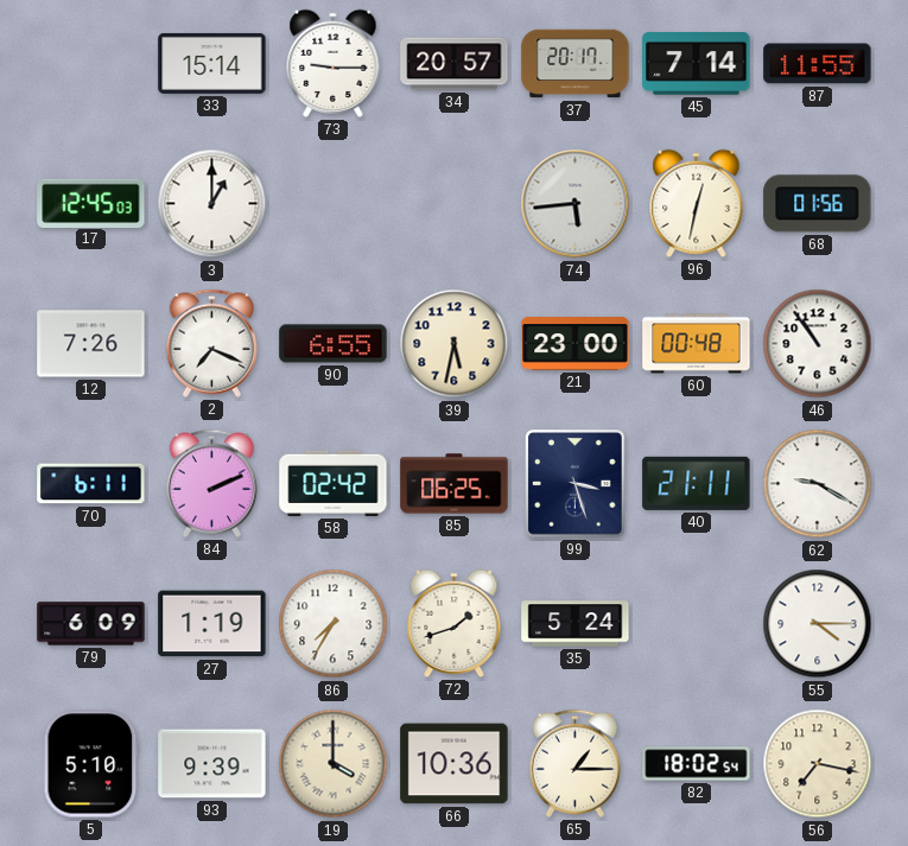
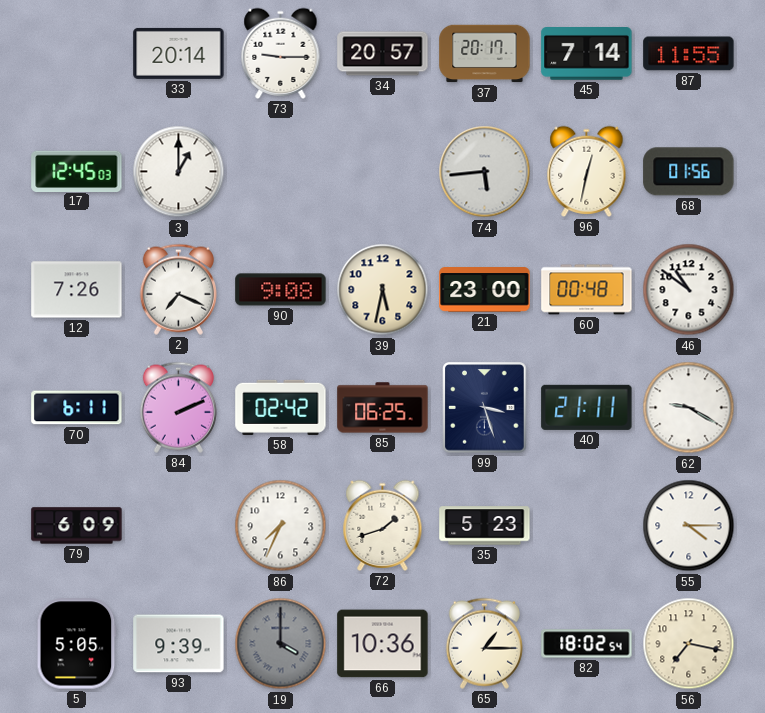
33: 15:14 -> 20:14 (179, 53)
90: 6:55 -> 9:08 (281, 290)
46: 10:54 -> 10:51 (689, 290)
27: 1:19 -> none (212, 624)
86: 7:35 -> 7:34 (281, 526)
35: 5:24 -> 5:23 (485, 526)
5: 5:10 -> 5:05 (77, 644)
19 dial: cream -> grey (281, 644)
